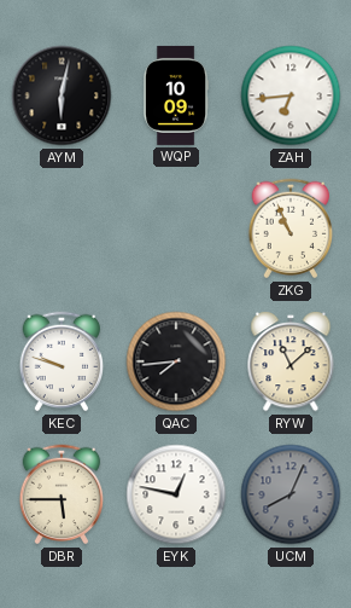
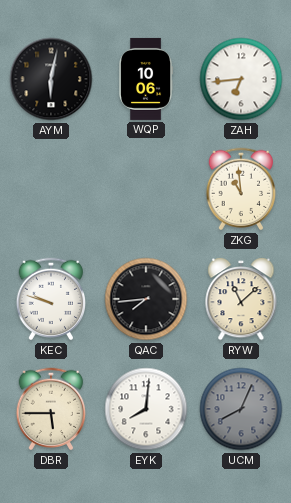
WQP: 10:09 -> 10:06 (147, 79)
ZKG: 10:56 -> 10:59 (241, 189)
EYK: 12:47 -> 8:01 (146, 409)
